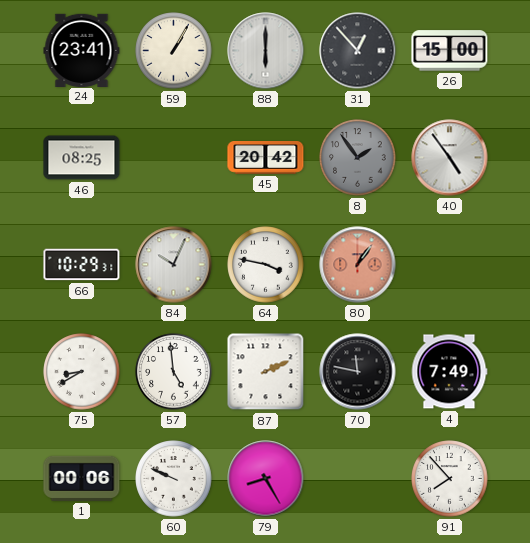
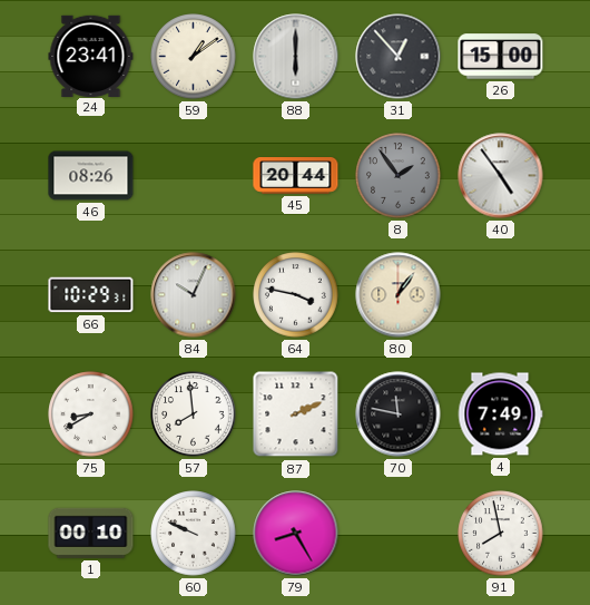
59: 1:05 -> 1:09 (194, 57)
46: 08:25 -> 08:26 (91, 176)
45: 20:42 -> 20:44 (296, 176)
80 dial: salmon -> cream (399, 295)
57: 4:59 -> 7:59 (194, 414)
1: 00:06 -> 00:10 (91, 533)
91: 7:53 -> 7:58 (501, 534)
